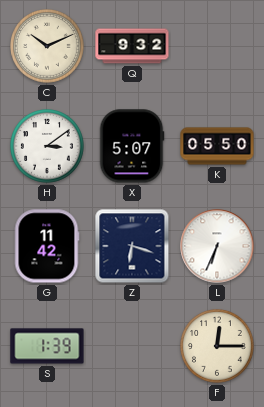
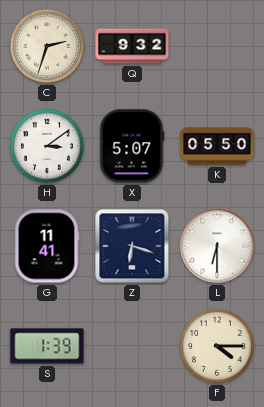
C: 10:11 -> 2:33 (48, 47)
G: 11:42 -> 11:41 (47, 246)
L: 6:34 -> 6:30 (217, 246)
F: 12:15 -> 4:15 (218, 347)
